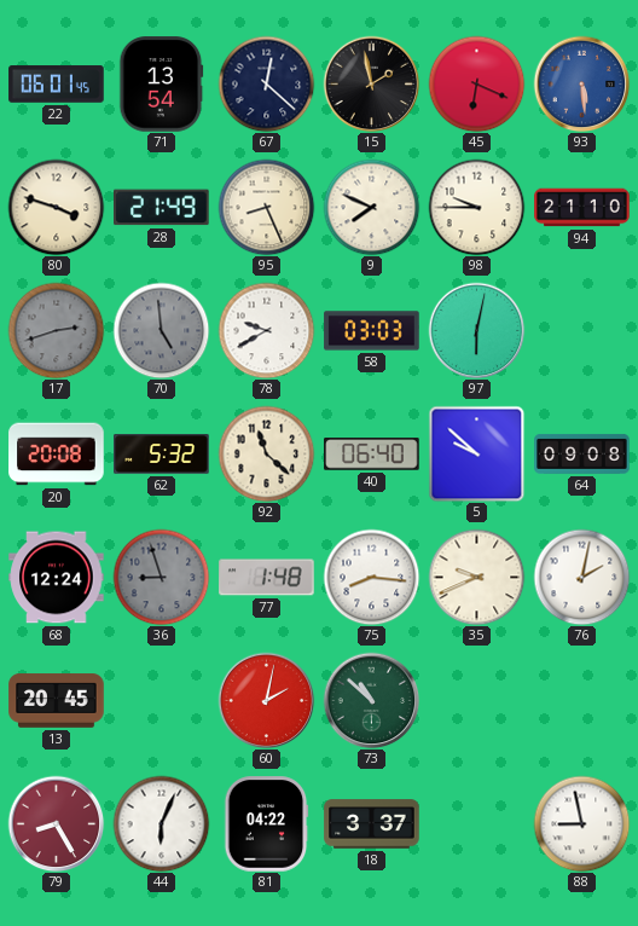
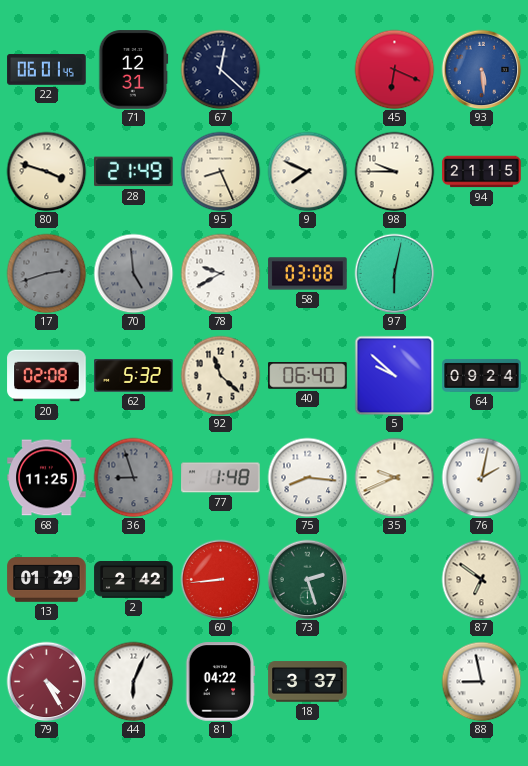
71: 13:54 -> 12:31 (134, 70)
15: 1:58 -> none (371, 83)
94: 21:10 -> 21:15 (482, 172)
58: 03:03 -> 03:08 (308, 274)
20: 20:08 -> 02:08 (47, 376)
64: 09:08 -> 09:24 (482, 376)
68: 12:24 -> 11:25 (47, 478)
13: 20:45 -> 01:29 (47, 580)
2: none -> 2:42 (134, 580)
60: 2:02 -> 8:44 (220, 579)
73: 10:52 -> 2:27 (307, 579)
87: none -> 6:51 (481, 579)
79: 8:25 -> 4:25 (46, 681)
